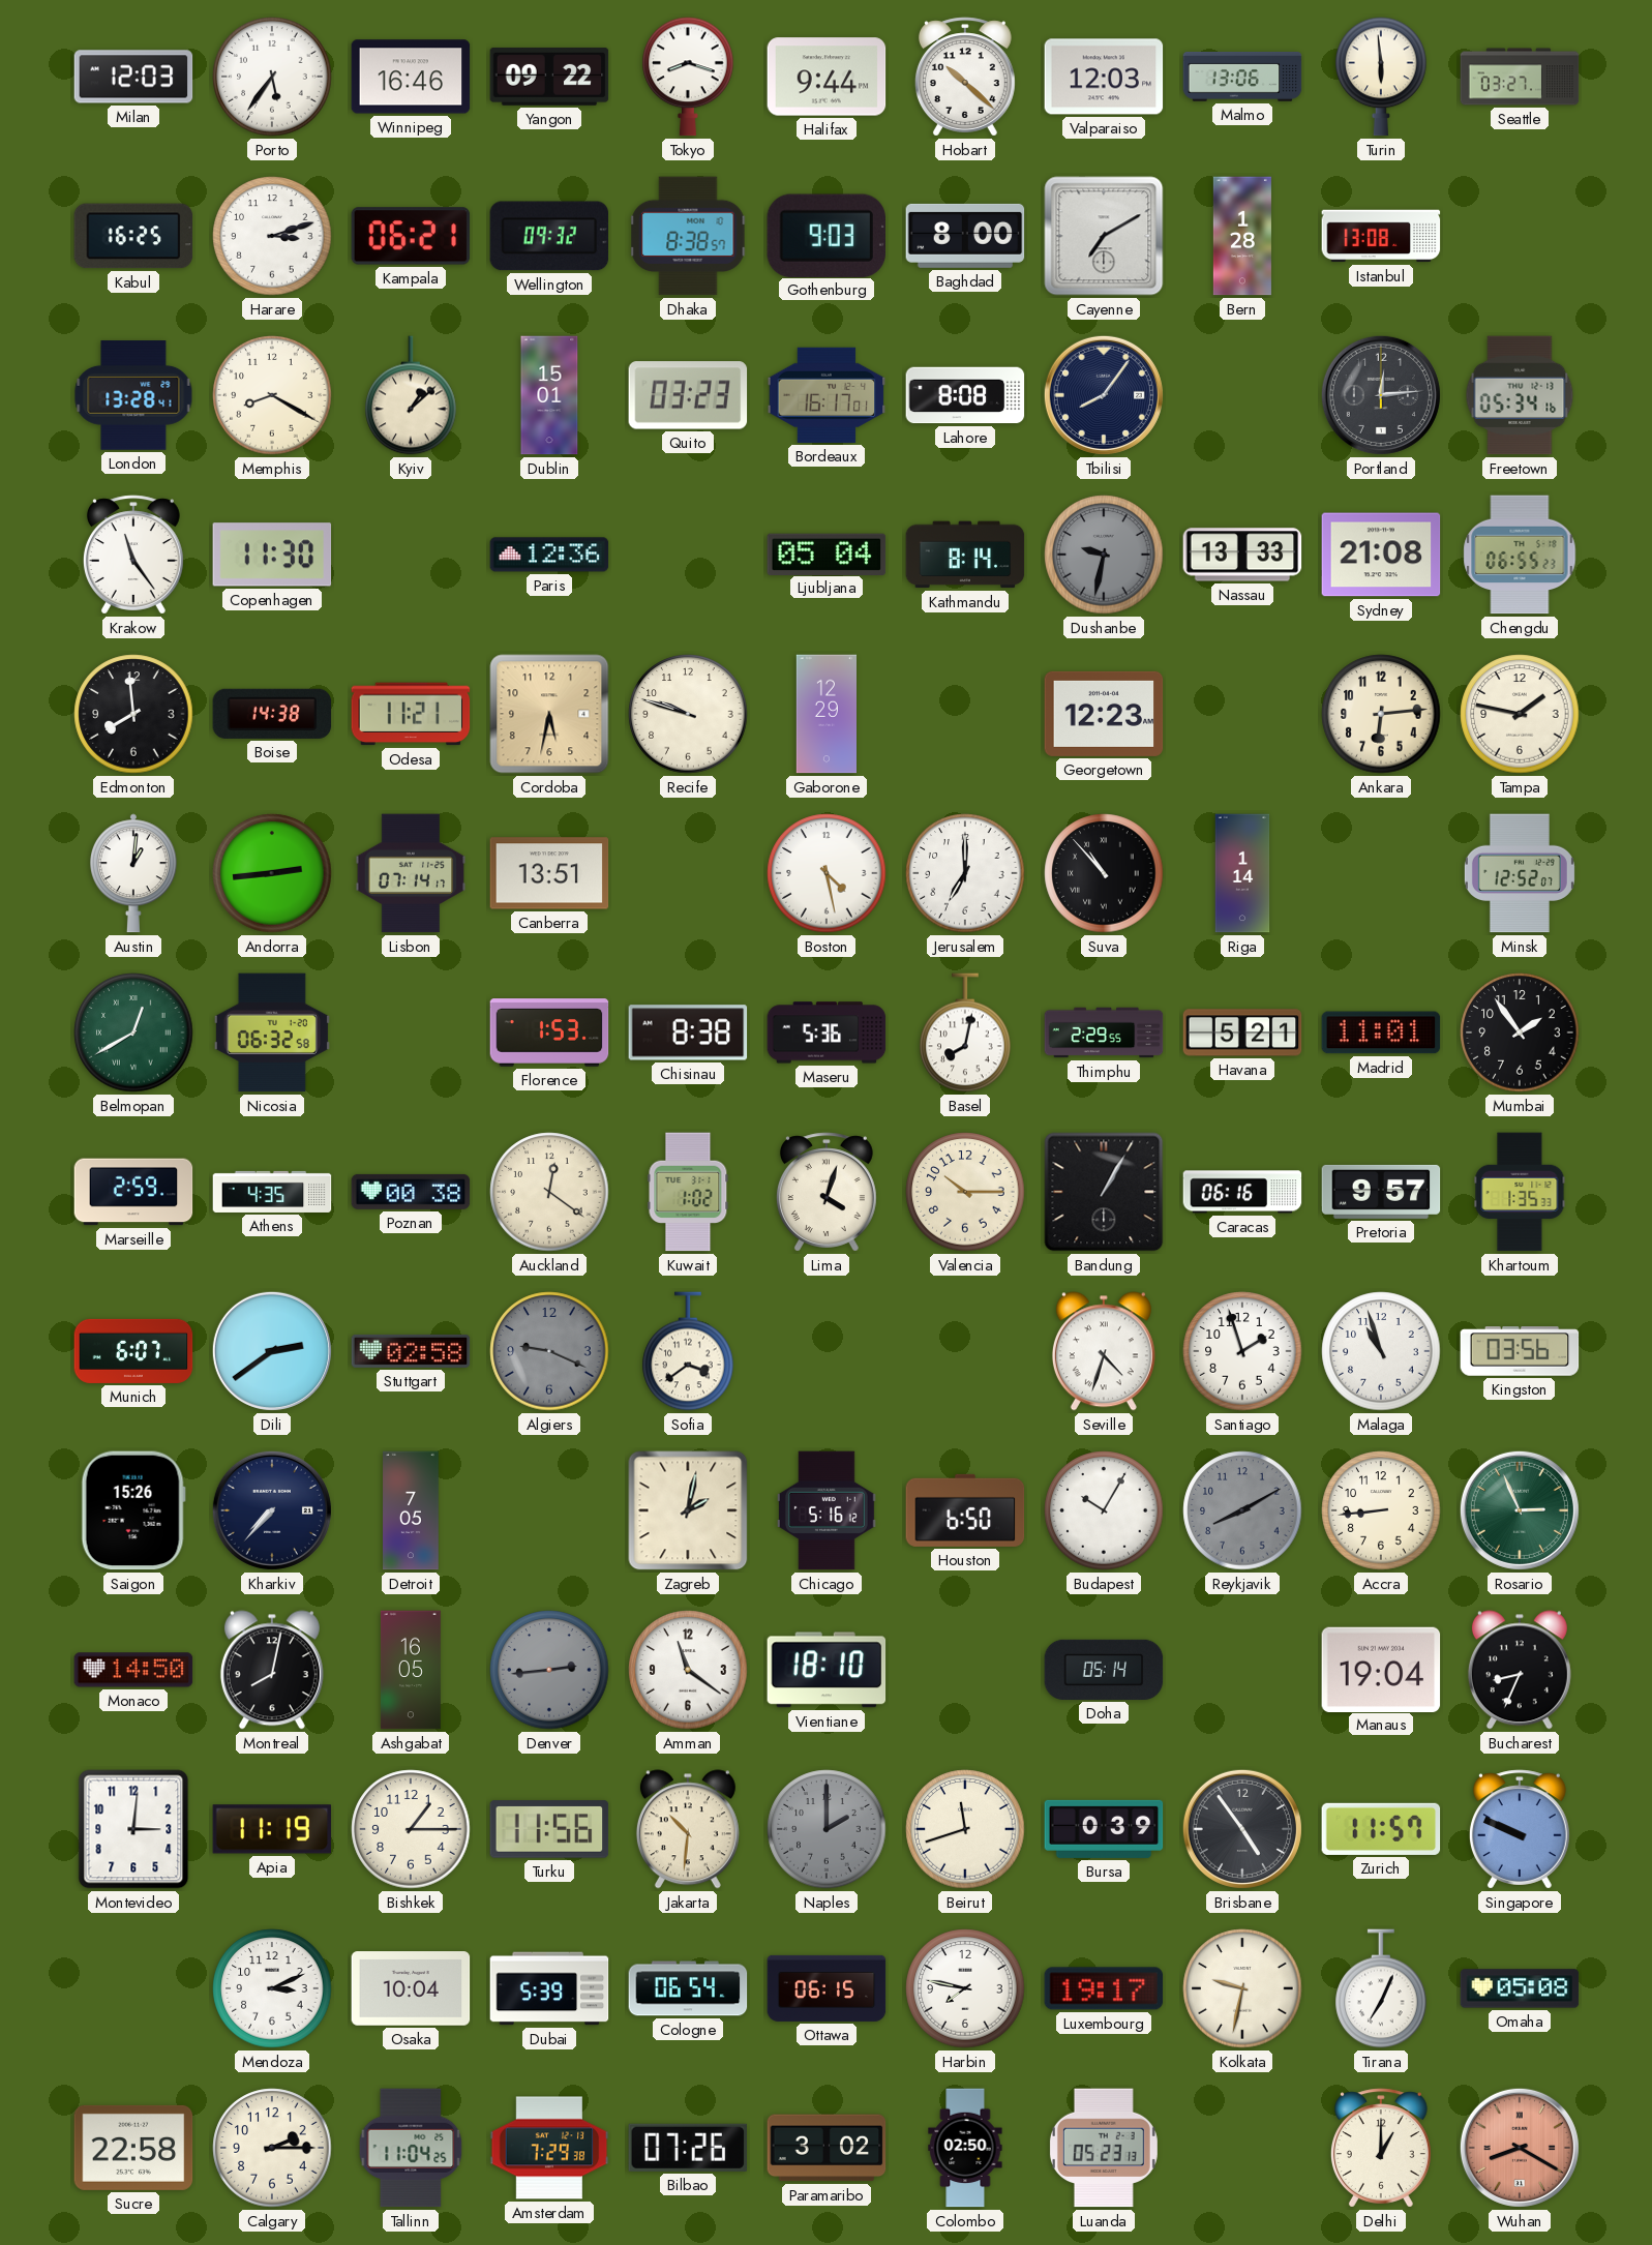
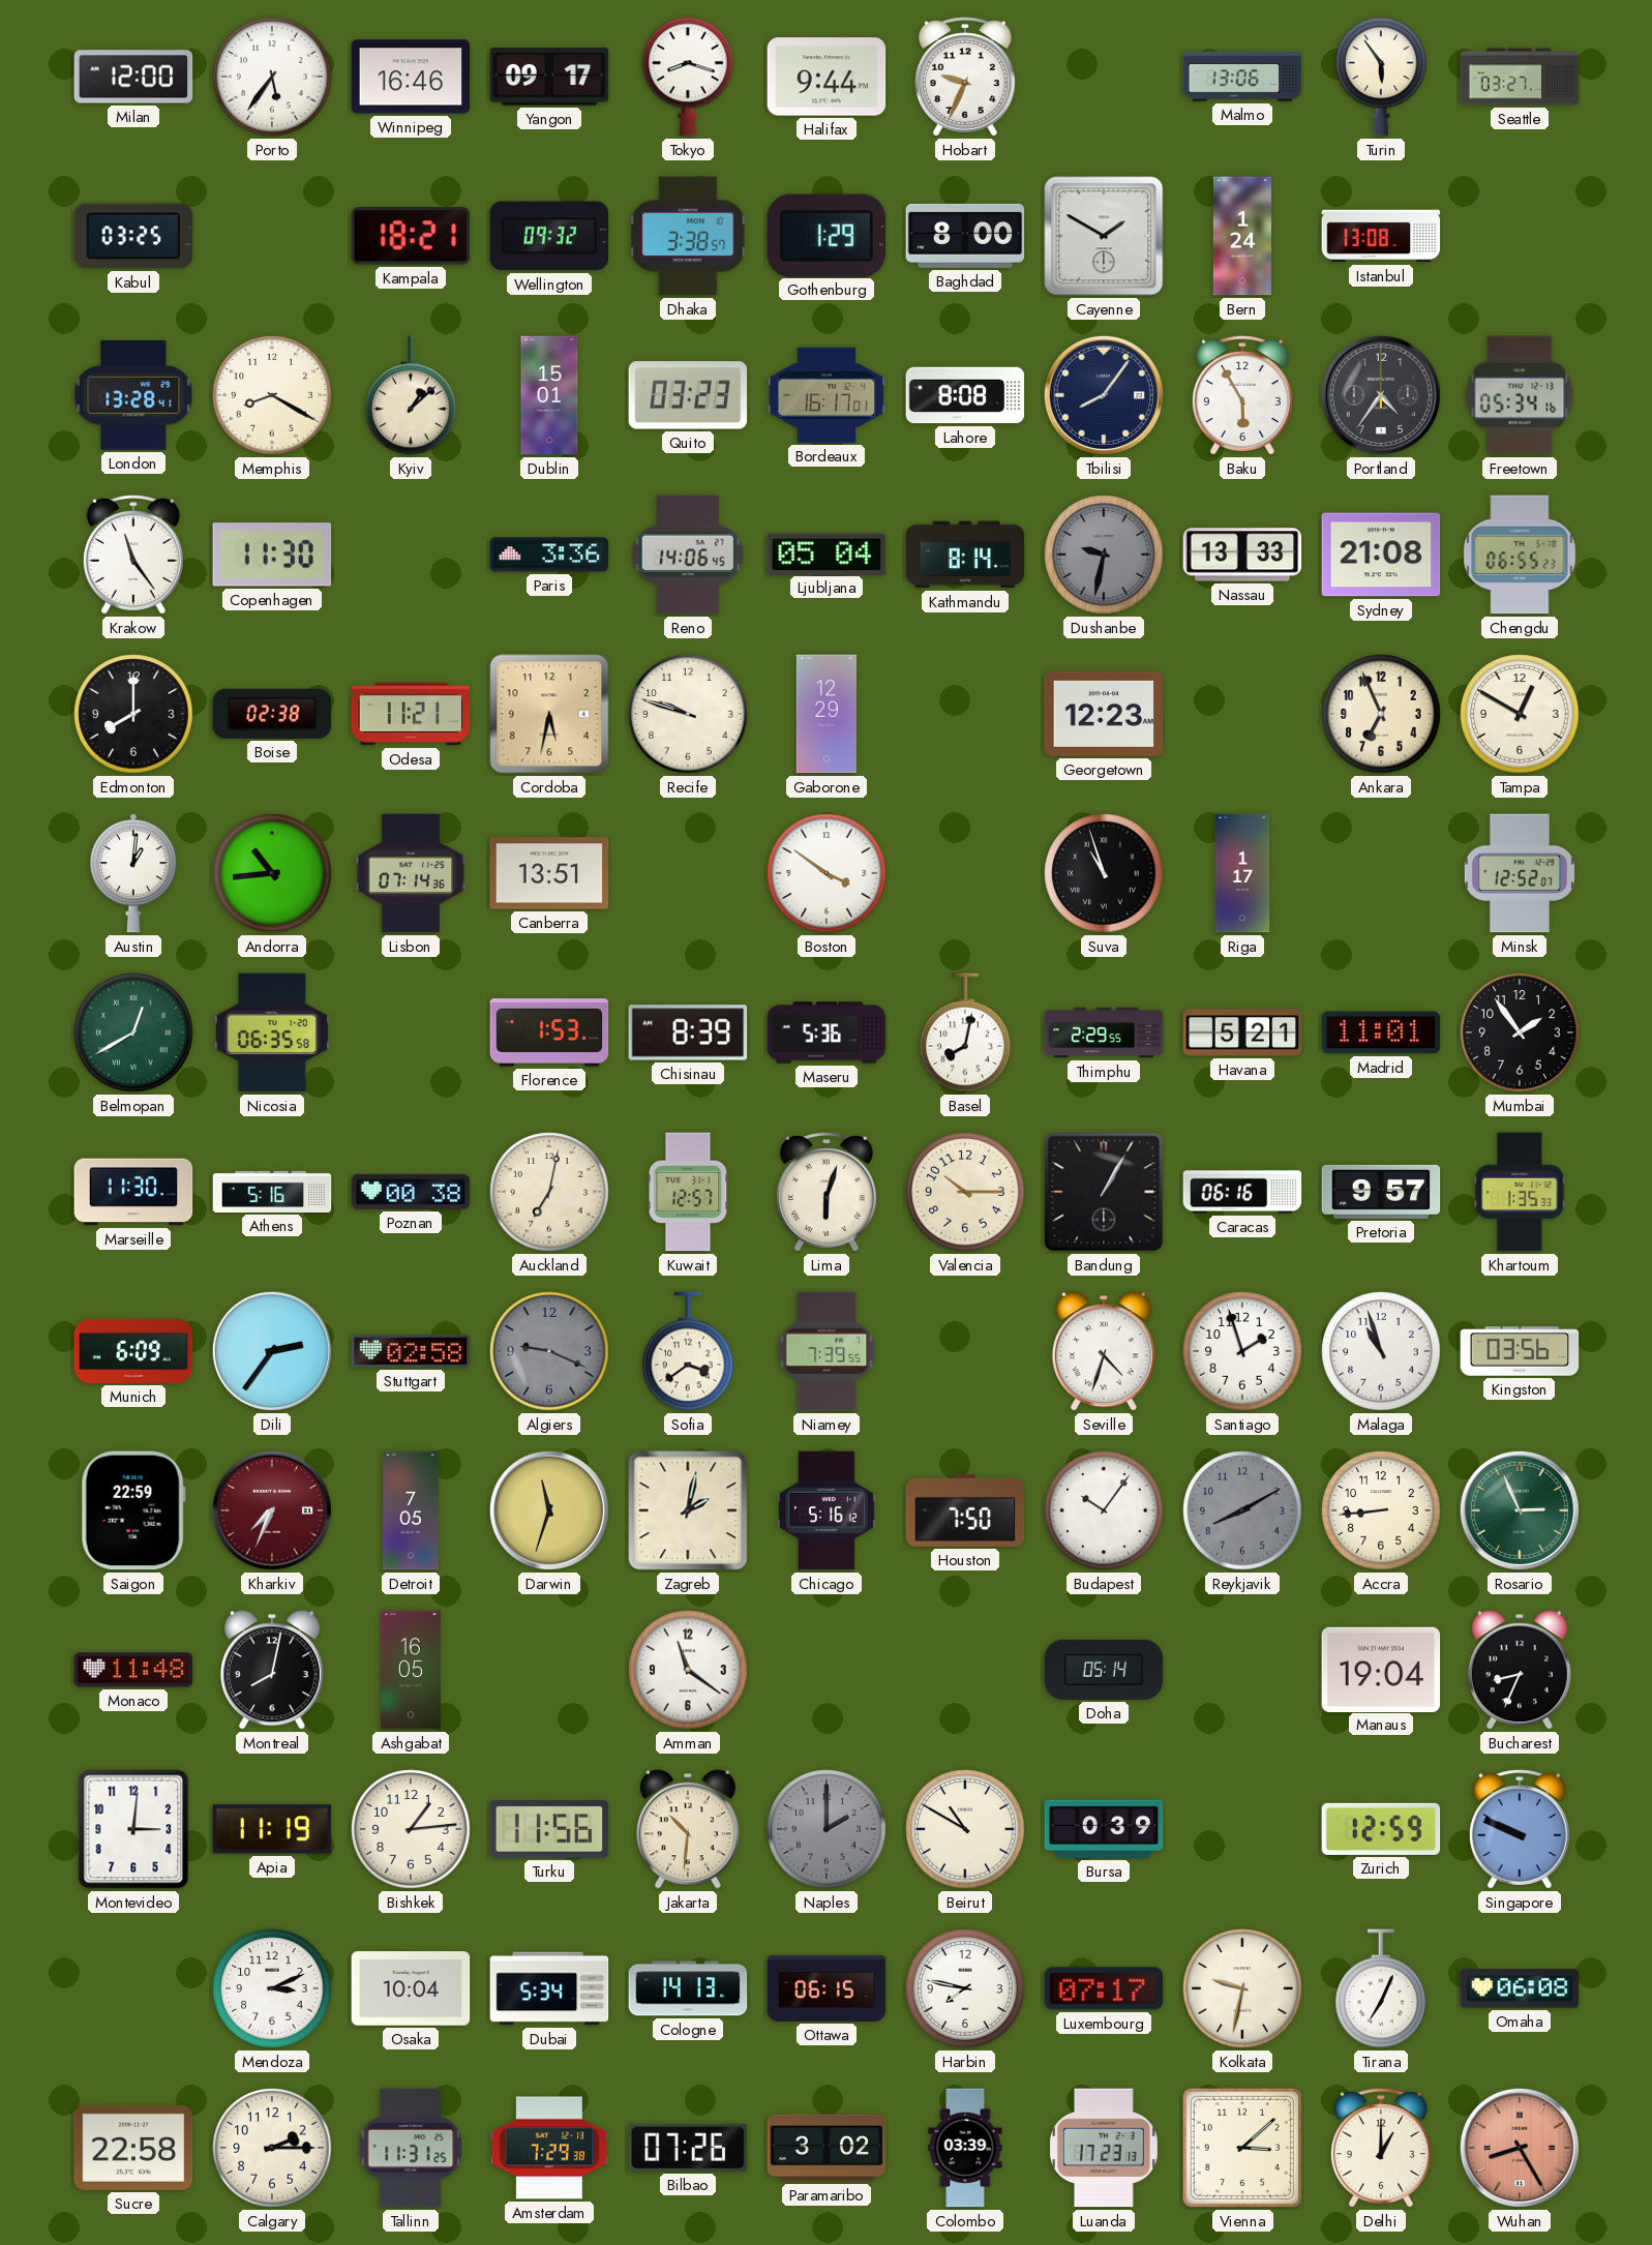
Milan: 12:03 -> 12:00 (133, 77)
Yangon: 09:22 -> 09:17 (549, 77)
Hobart: 10:22 -> 9:34 (965, 77)
Valparaiso: 12:03 -> none (1104, 77)
Turin: 5:59 -> 5:54 (1381, 77)
Kabul: 16:25 -> 03:25 (133, 236)
Harare: 3:12 -> none (272, 236)
Kampala: 06:21 -> 18:21 (411, 236)
Dhaka: 8:38 -> 3:38 (688, 236)
Gothenburg: 9:03 -> 1:29 (825, 235)
Cayenne: 7:10 -> 1:50 (1104, 236)
Bern: 1:28 -> 1:24 (1242, 236)
Baku: none -> 5:55 (1242, 395)
Portland: 12:14 -> 4:36 (1381, 395)
Paris: 12:36 -> 3:36 (549, 555)
Reno: none -> 14:06 (688, 555)
Edmonton: 7:59 -> 8:00 (133, 714)
Boise: 14:38 -> 02:38 (272, 714)
Ankara: 6:14 -> 6:56 (1381, 714)
Tampa: 1:47 -> 12:50 (1520, 714)
Andorra: 2:44 -> 10:44 (272, 873)
Lisbon: 07:14:17 -> 07:14:36 (411, 873)
Boston: 4:28 -> 3:51 (827, 873)
Jerusalem: 7:00 -> none (965, 873)
Suva: 10:53 -> 10:57 (1104, 873)
Riga: 1:14 -> 1:17 (1242, 873)
Nicosia: 06:32 -> 06:35 (272, 1032)
Chisinau: 8:38 -> 8:39 (688, 1032)
Marseille: 2:59 -> 11:30 (133, 1192)
Athens: 4:35 -> 5:16 (272, 1192)
Auckland: 12:21 -> 7:02 (549, 1192)
Kuwait: 1:02 -> 12:57 (688, 1192)
Lima: 4:03 -> 6:03 (827, 1192)
Munich: 6:07 -> 6:09 (133, 1351)
Dili: 2:39 -> 2:36 (272, 1351)
Niamey: none -> 7:39 (827, 1351)
Saigon: 15:26 -> 22:59 (133, 1510)
Kharkiv: 7:37 -> 7:34 (272, 1510)
Kharkiv dial: navy -> burgundy (272, 1510)
Darwin: none -> 11:33 (549, 1510)
Houston: 6:50 -> 7:50 (965, 1510)
Budapest: 10:05 -> 10:06 (1104, 1510)
Monaco: 14:50 -> 11:48 (133, 1670)
Denver: 2:44 -> none (549, 1670)
Vientiane: 18:10 -> none (827, 1670)
Bishkek: 1:15 -> 1:14 (411, 1829)
Beirut: 11:42 -> 10:50 (965, 1829)
Brisbane: 4:54 -> none (1242, 1829)
Zurich: 11:57 -> 12:59 (1381, 1829)
Dubai: 5:39 -> 5:34 (549, 1988)
Cologne: 06:54 -> 14:13 (688, 1988)
Luxembourg: 19:17 -> 07:17 (1104, 1988)
Omaha: 05:08 -> 06:08 (1520, 1988)
Tallinn: 11:04 -> 11:31 (411, 2148)
Colombo: 02:50 -> 03:39 (965, 2148)
Luanda: 05:23 -> 17:23 (1104, 2148)
Vienna: none -> 3:08 (1242, 2148)
Wuhan: 8:20 -> 8:25 (1520, 2148)
